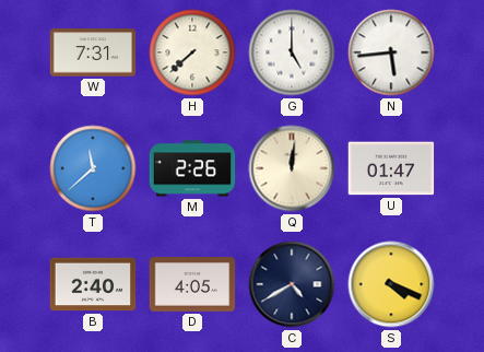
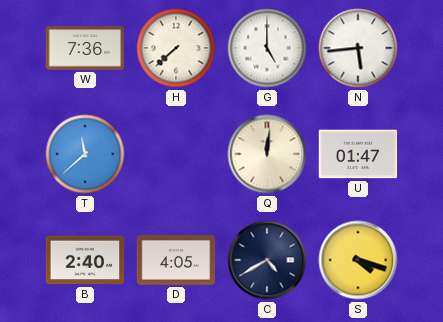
W: 7:31 -> 7:36 (85, 48)
M: 2:26 -> none (192, 168)
S: 4:19 -> 4:18 (358, 260)
